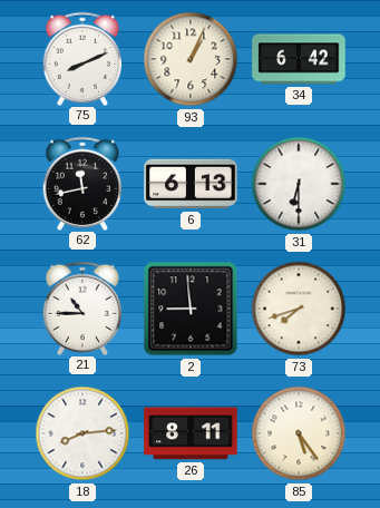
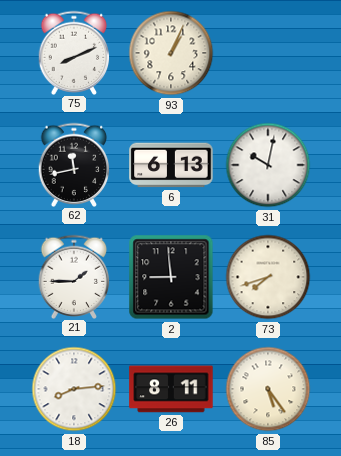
34: 6:42 -> none (299, 59)
31: 6:30 -> 10:02 (268, 165)
21: 10:45 -> 1:45 (74, 276)
